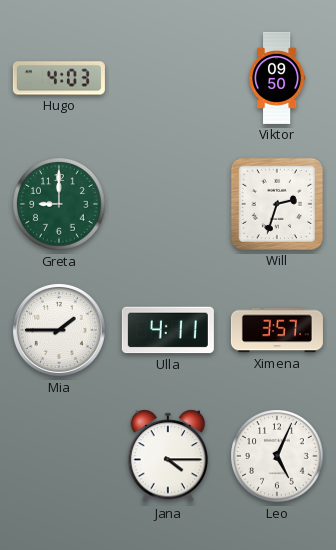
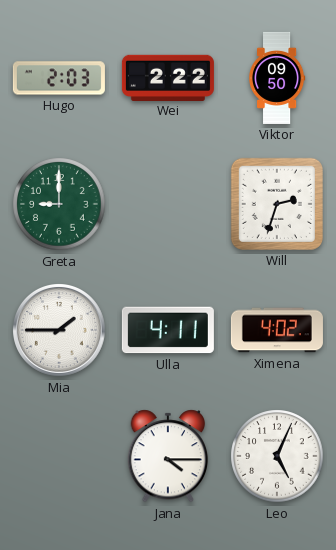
Hugo: 4:03 -> 2:03 (59, 78)
Wei: none -> 2:22 (168, 77)
Ximena: 3:57 -> 4:02 (277, 330)
